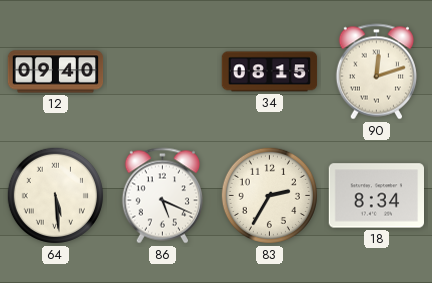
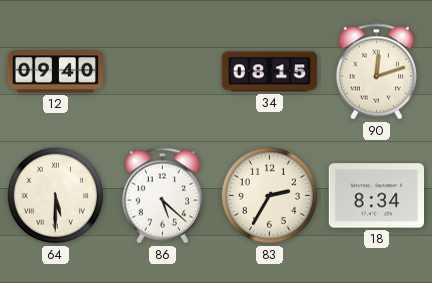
64: 5:29 -> 5:30 (55, 195)
86: 5:19 -> 5:22 (162, 196)
